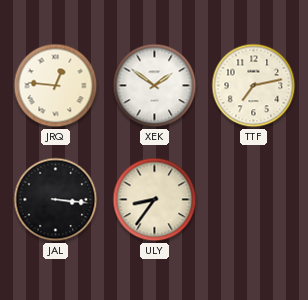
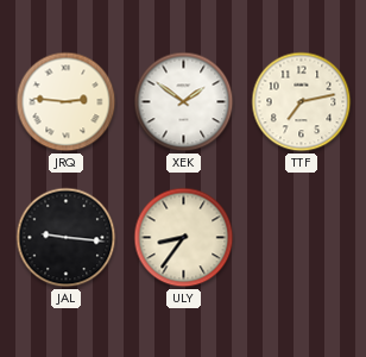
JRQ: 12:46 -> 2:46 (67, 102)
JAL: 3:16 -> 9:16 (67, 238)
